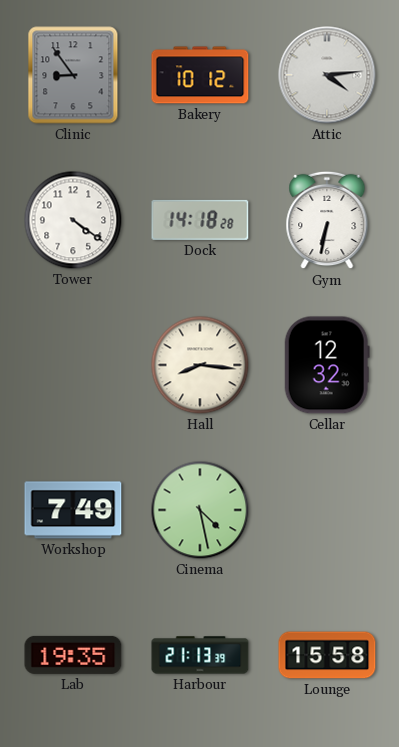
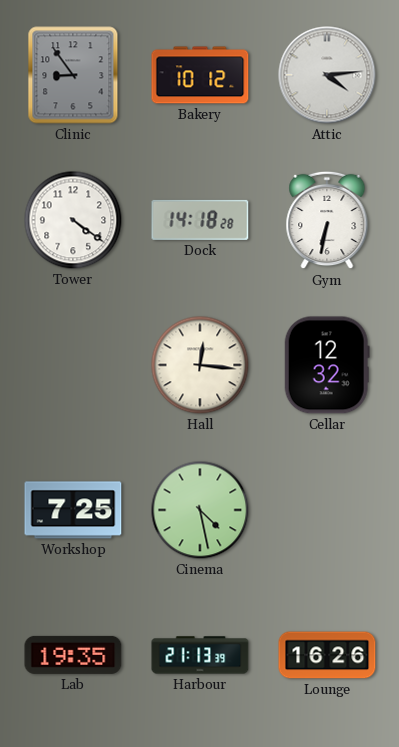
Hall: 8:16 -> 12:16 (200, 365)
Workshop: 7:49 -> 7:25 (73, 510)
Lounge: 15:58 -> 16:26 (327, 655)
